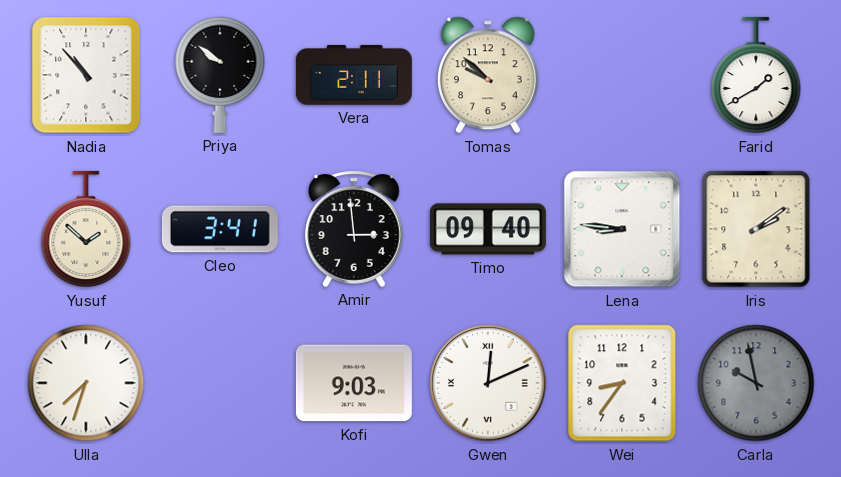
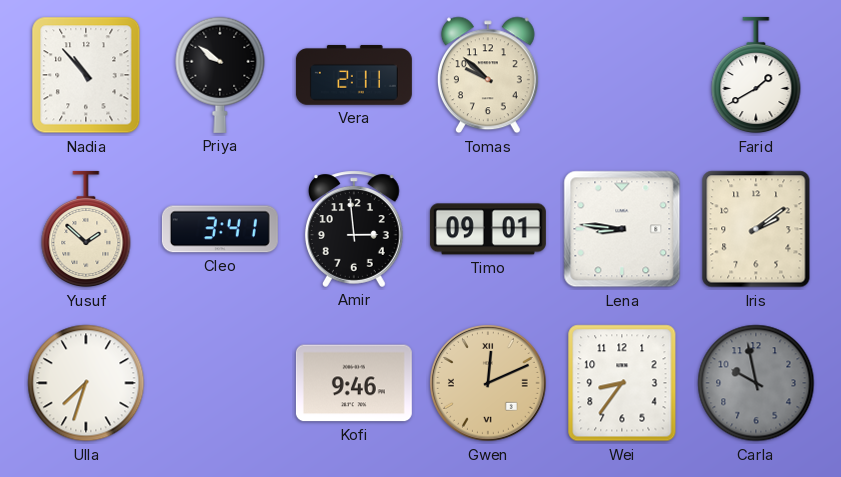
Timo: 09:40 -> 09:01 (488, 229)
Kofi: 9:03 -> 9:46 (354, 383)
Gwen dial: white -> champagne (489, 384)
